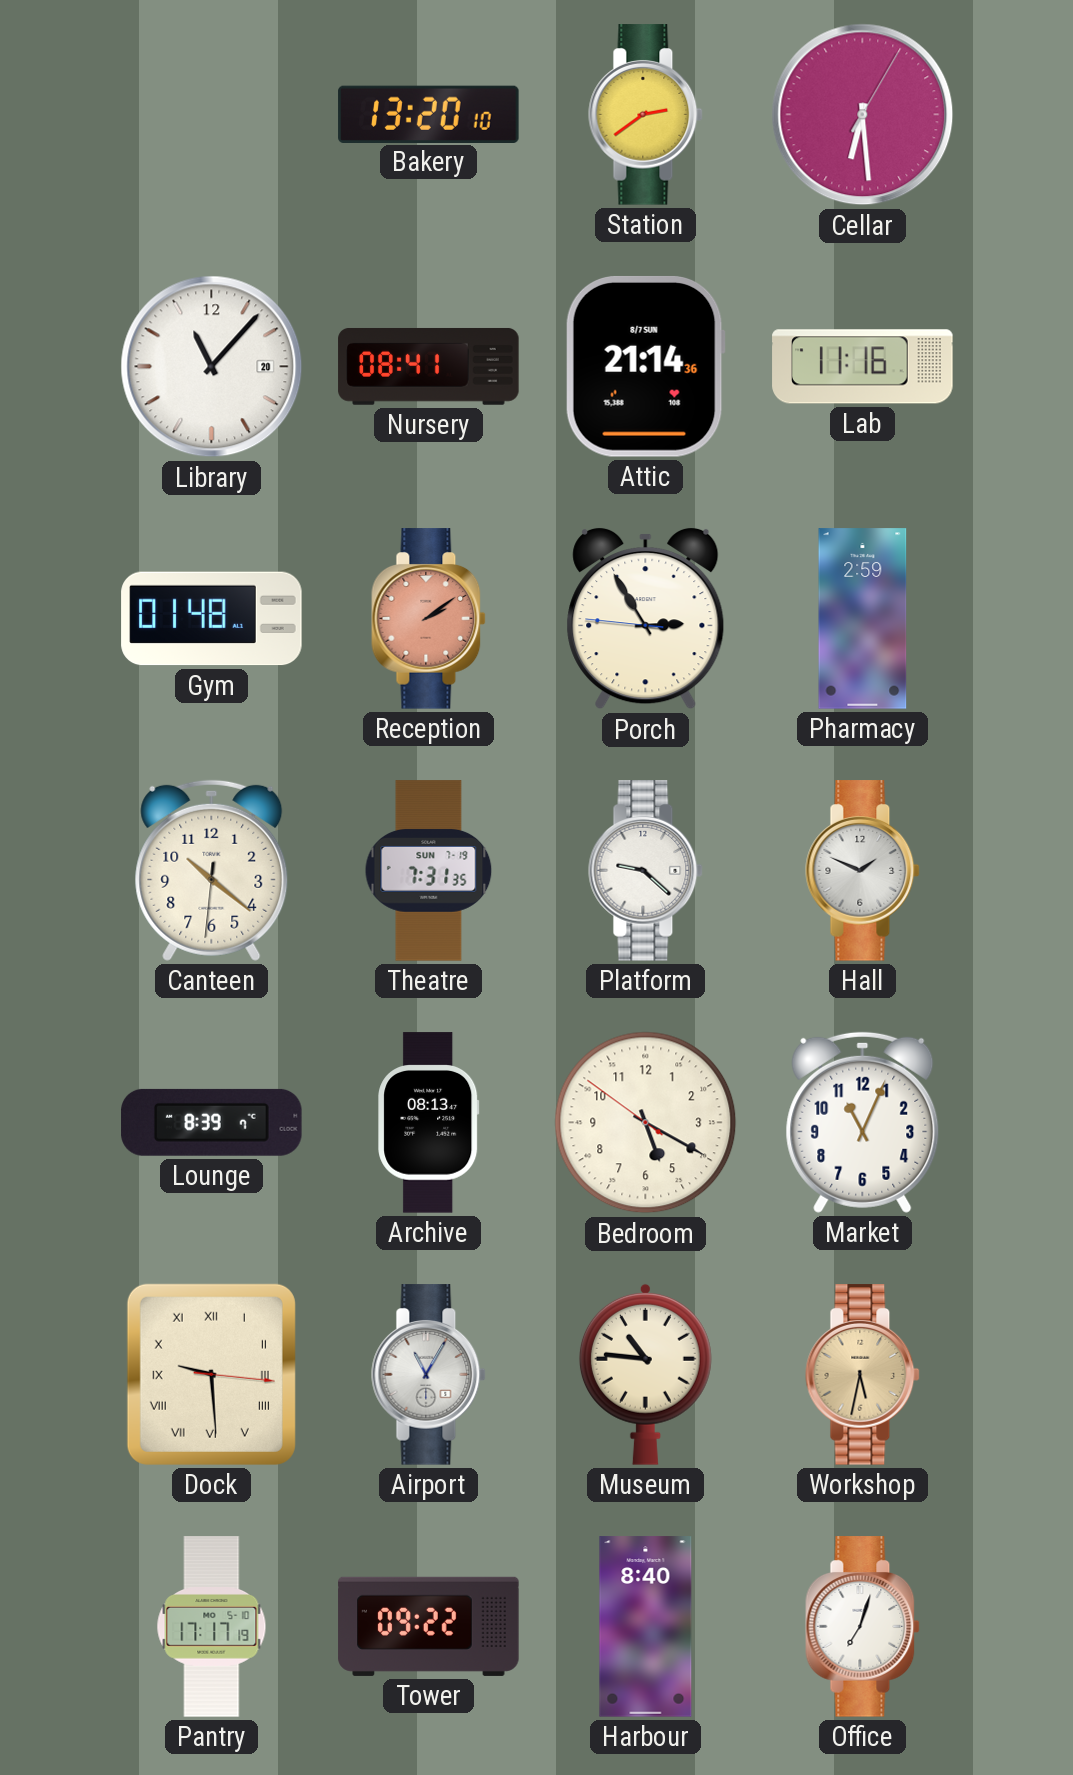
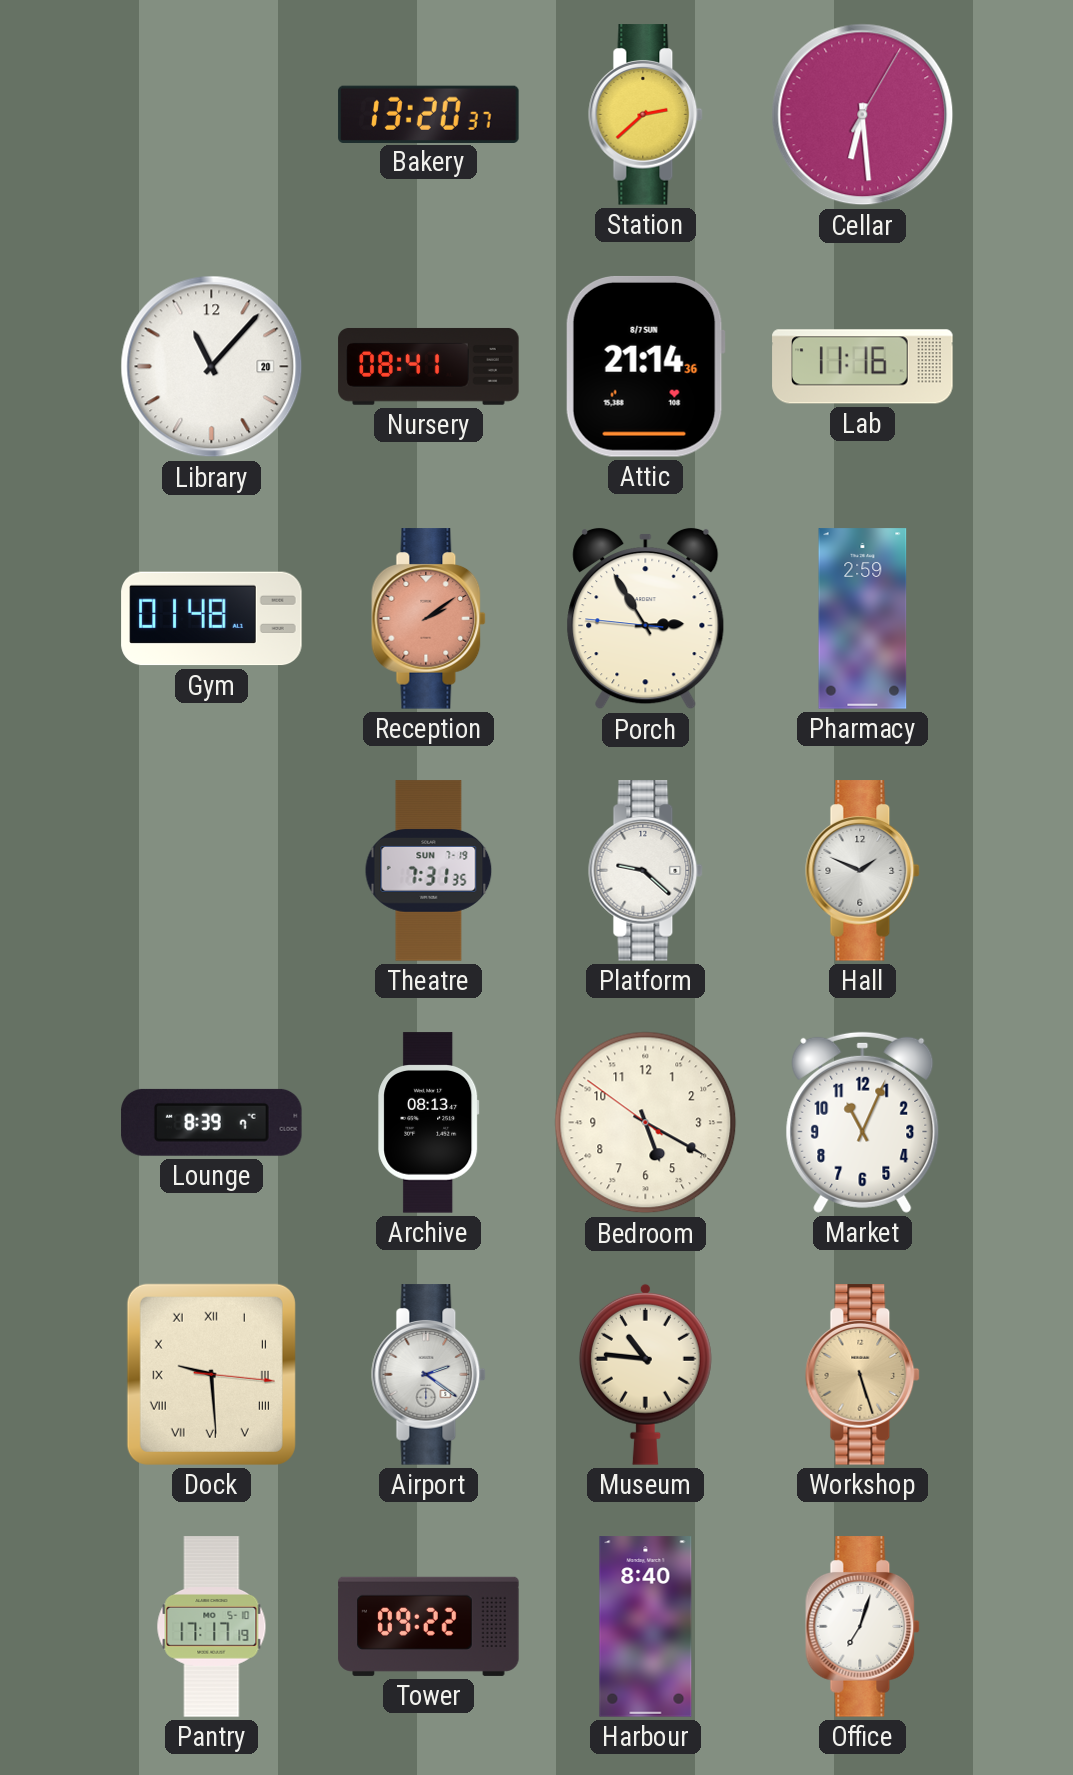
Bakery: 13:20:10 -> 13:20:37 (429, 114)
Station: 2:39 -> 2:38 (646, 115)
Canteen: 10:21 -> none (212, 870)
Airport: 11:05 -> 2:21 (429, 1375)
Workshop: 5:32 -> 5:27 (863, 1375)
